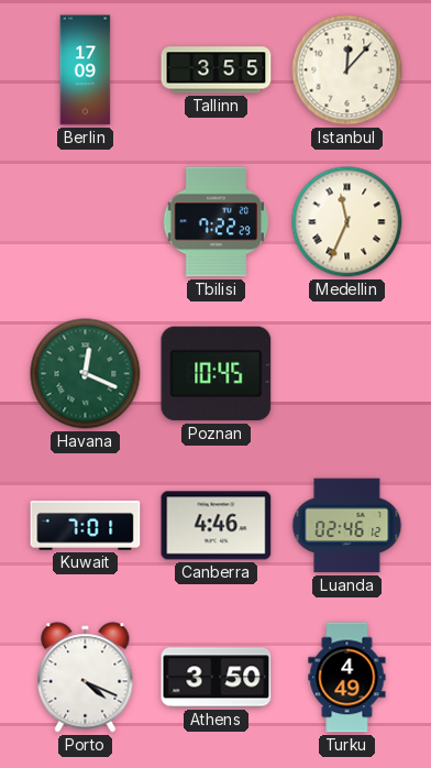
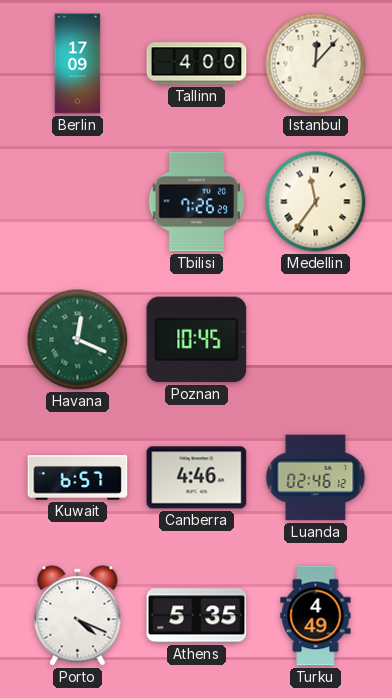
Tallinn: 3:55 -> 4:00 (197, 64)
Tbilisi: 7:22 -> 7:26 (197, 202)
Medellin: 11:34 -> 11:36 (316, 202)
Kuwait: 7:01 -> 6:57 (78, 478)
Athens: 3:50 -> 5:35 (197, 616)
